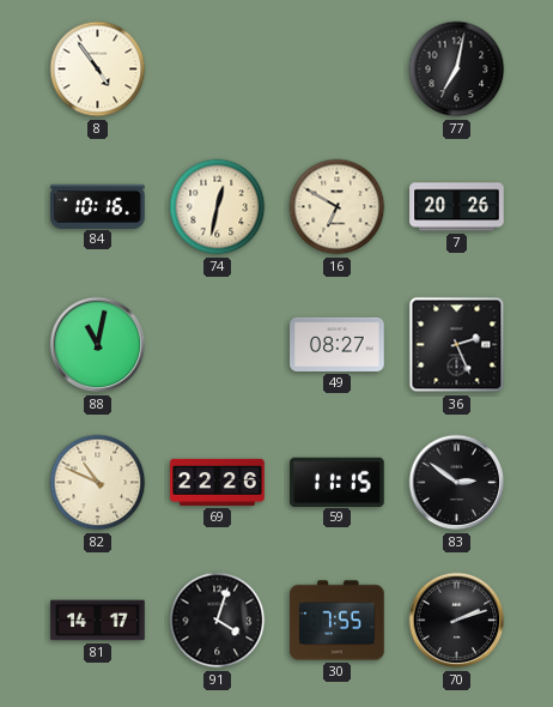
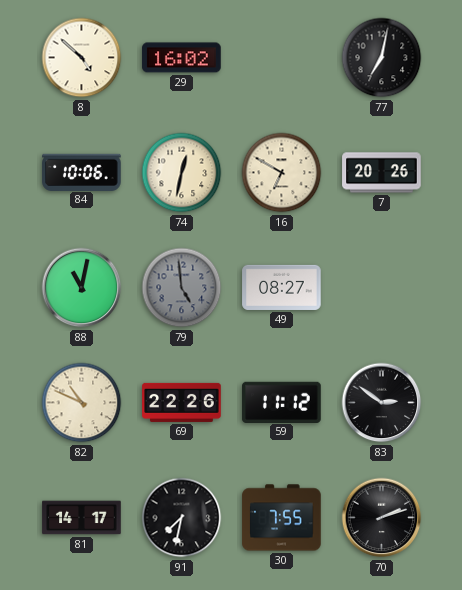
8: 4:54 -> 4:52 (82, 58)
29: none -> 16:02 (182, 58)
84: 10:16 -> 10:06 (82, 172)
79: none -> 4:59 (182, 288)
36: 2:26 -> none (457, 345)
59: 11:15 -> 11:12 (282, 402)
91: 4:03 -> 7:32 (182, 518)
